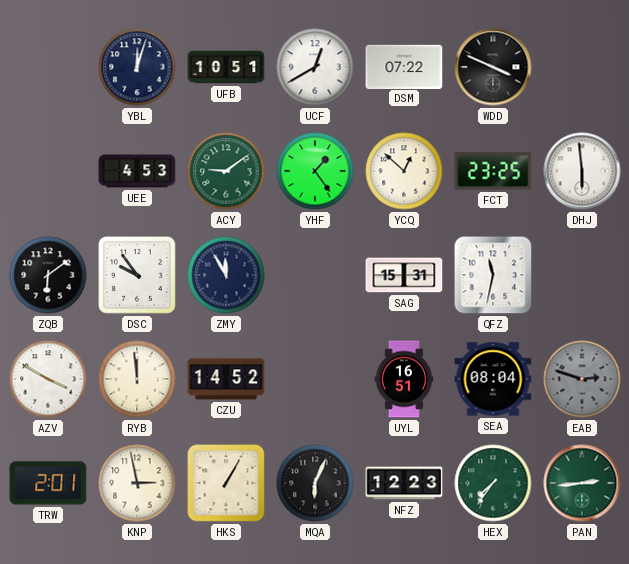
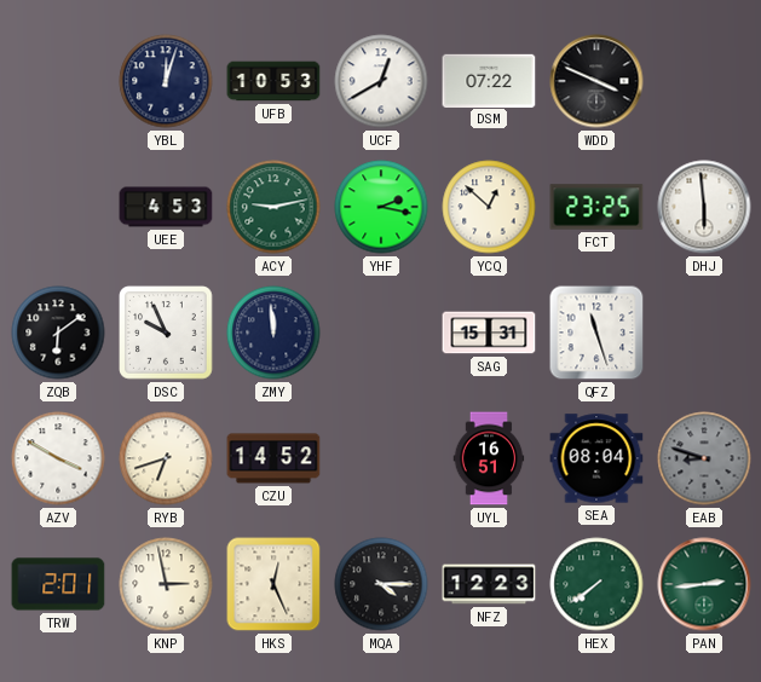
UFB: 10:51 -> 10:53 (273, 81)
ACY: 9:09 -> 9:13 (273, 207)
YHF: 1:24 -> 2:17 (381, 207)
DSC: 9:54 -> 9:56 (166, 333)
ZMY: 11:55 -> 11:59 (273, 333)
QFZ: 11:32 -> 11:27 (596, 333)
RYB: 11:59 -> 6:42 (166, 458)
EAB: 2:48 -> 8:48 (704, 458)
HKS: 1:05 -> 12:26 (273, 584)
MQA: 6:04 -> 4:15 (381, 584)
HEX: 7:36 -> 7:39 (596, 584)
